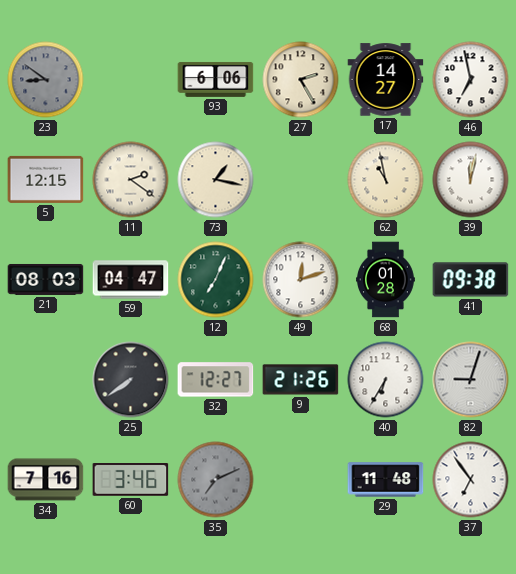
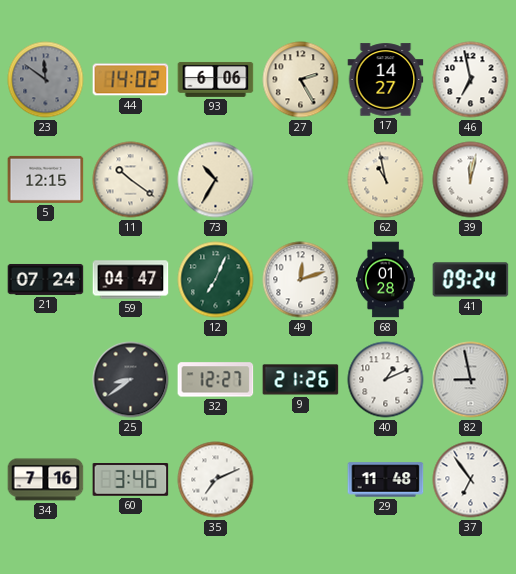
23: 8:51 -> 11:51 (46, 80)
44: none -> 14:02 (131, 80)
11: 2:21 -> 10:21 (131, 180)
73: 1:17 -> 10:35 (216, 180)
21: 08:03 -> 07:24 (46, 279)
41: 09:38 -> 09:24 (471, 280)
25: 7:39 -> 8:39 (131, 380)
40: 6:35 -> 1:11 (386, 380)
82: 9:03 -> 8:58 (471, 380)
35 dial: grey -> white (216, 480)
